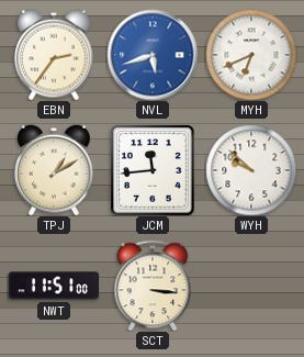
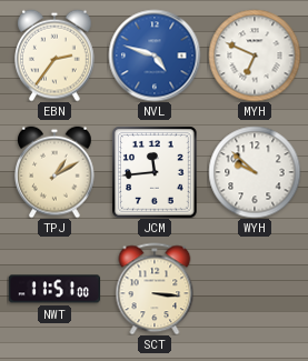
NVL: 5:42 -> 4:48 (155, 56)
MYH: 6:41 -> 6:49 (255, 56)
